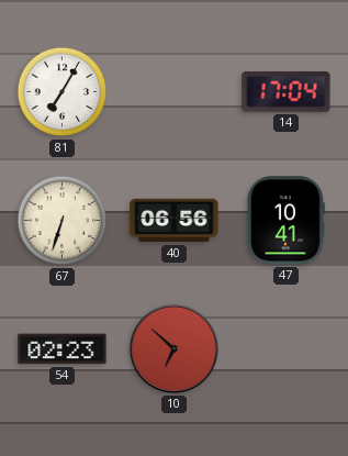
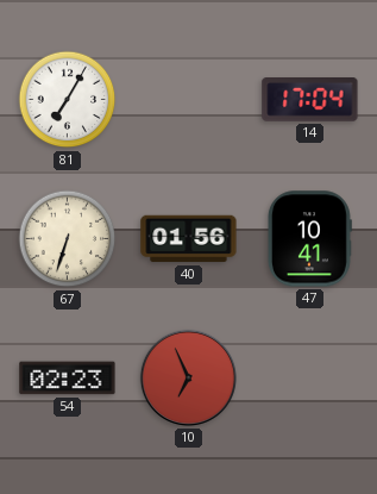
40: 06:56 -> 01:56 (189, 239)
10: 6:52 -> 6:56 (188, 377)
